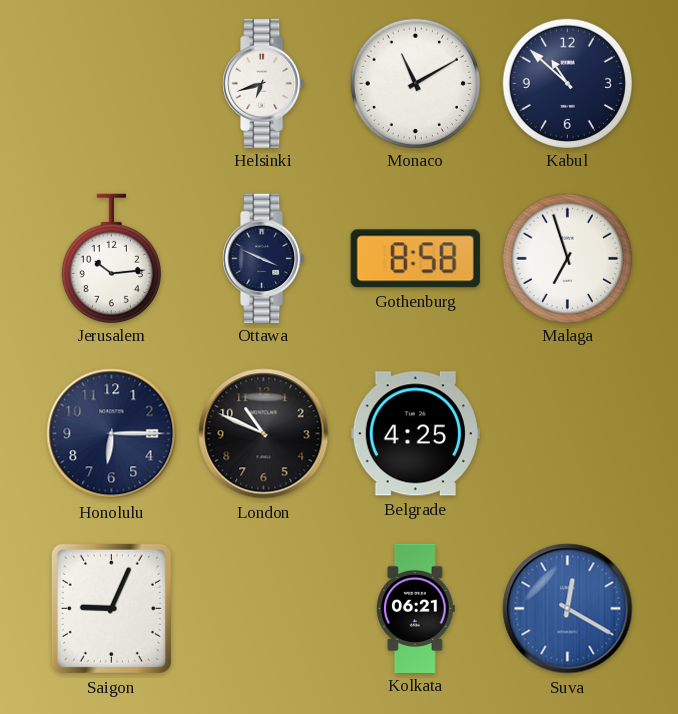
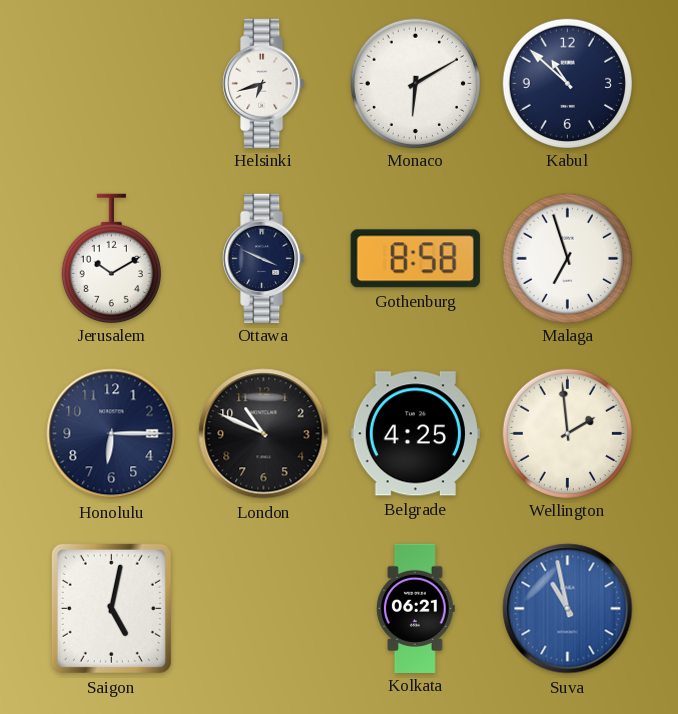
Monaco: 11:10 -> 6:10 (415, 83)
Jerusalem: 10:14 -> 10:10 (111, 258)
Wellington: none -> 1:59 (567, 433)
Saigon: 9:04 -> 5:02 (111, 608)
Suva: 12:20 -> 10:58 (568, 609)
